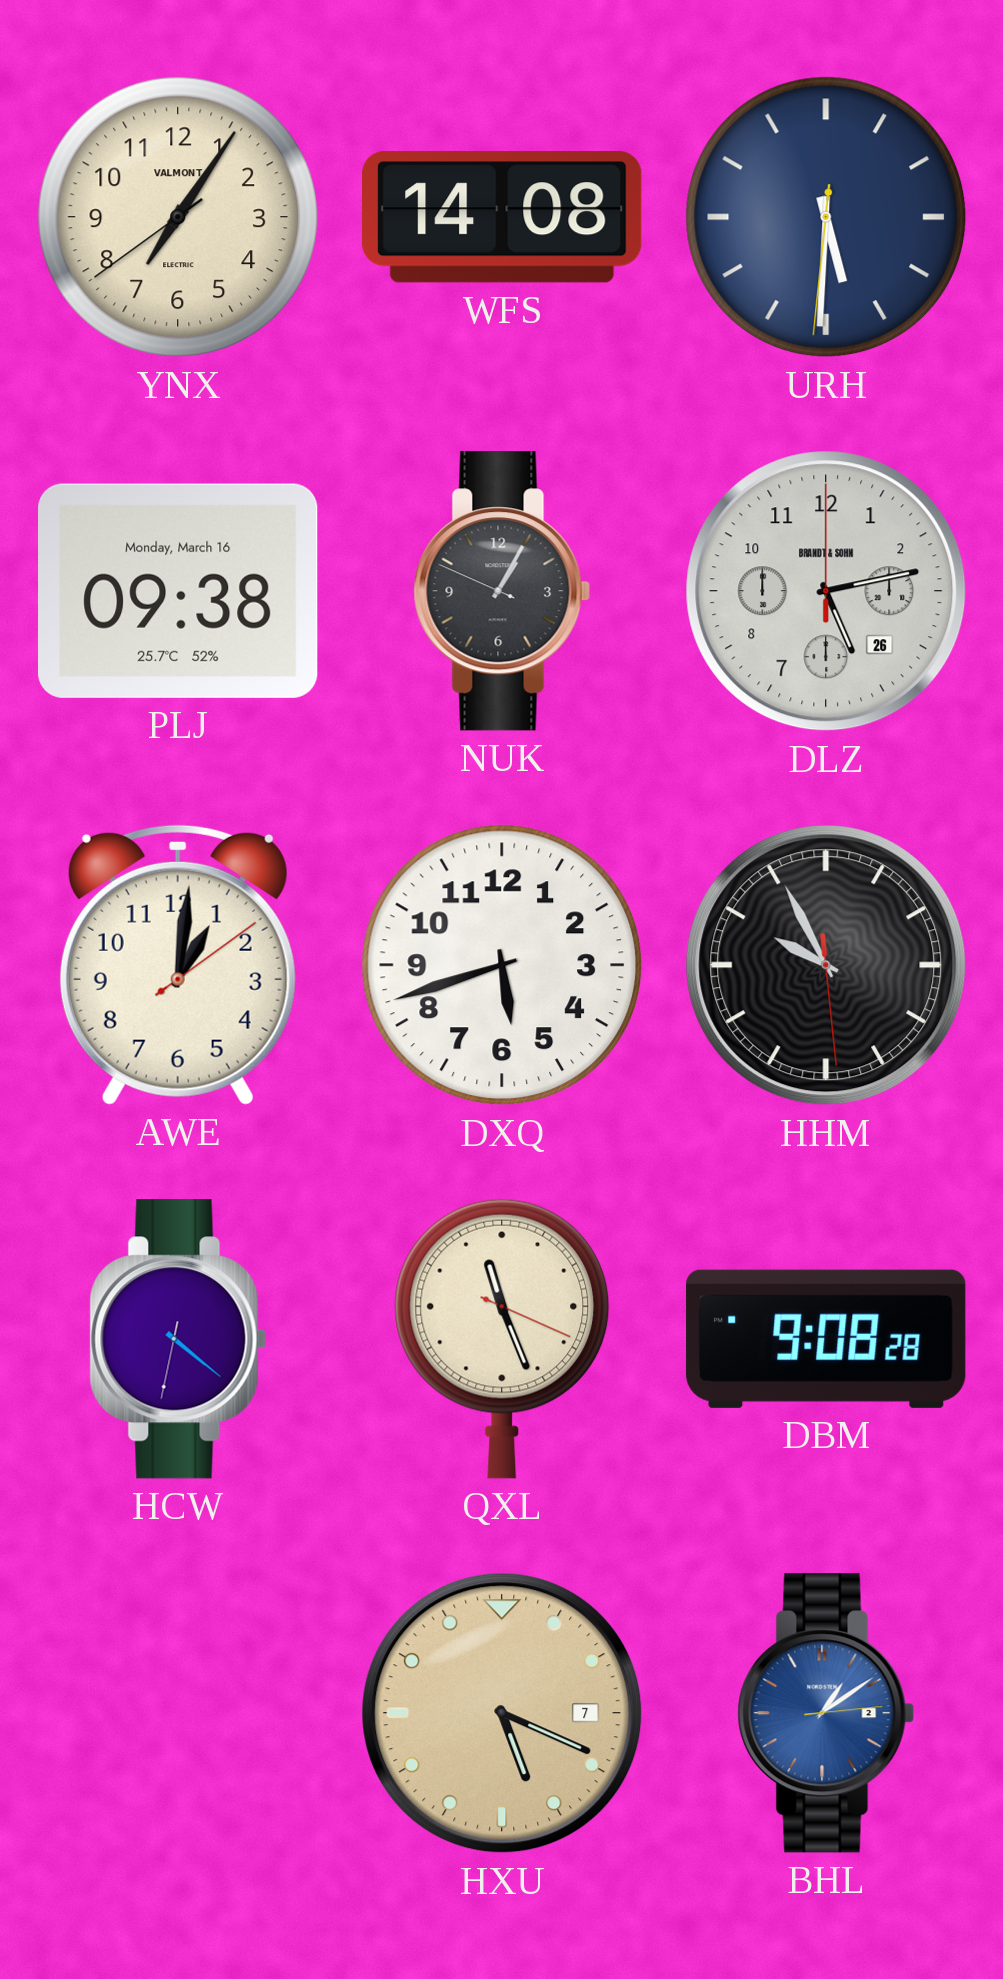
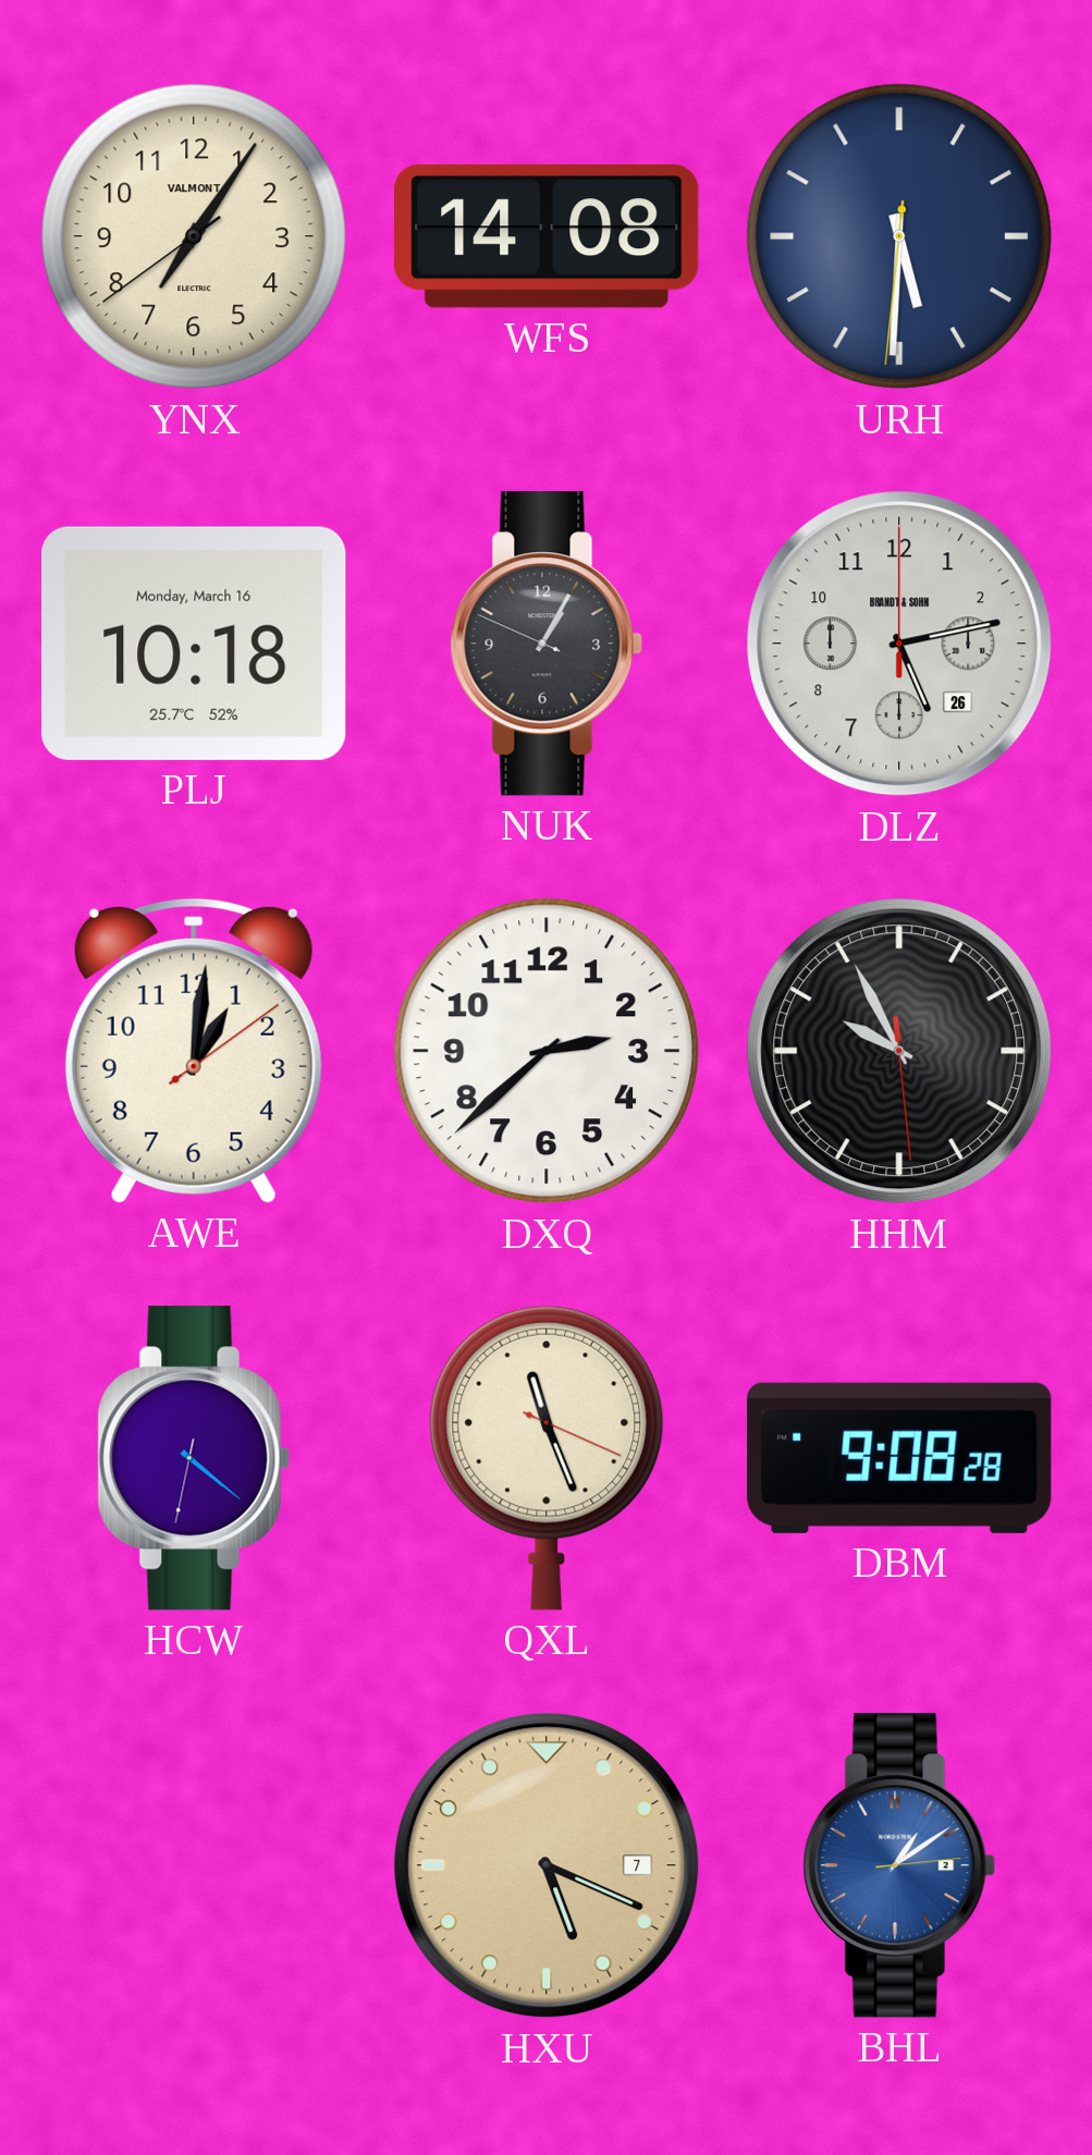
PLJ: 09:38 -> 10:18 (194, 644)
DXQ: 5:42 -> 2:38 (547, 1051)
